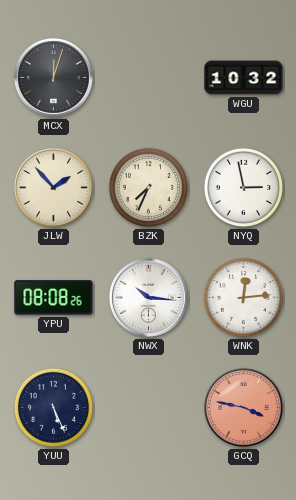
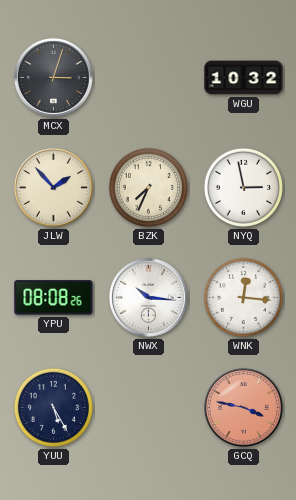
MCX: 12:03 -> 3:03 (53, 77)
WNK: 12:14 -> 12:16 (243, 297)
YUU: 5:26 -> 5:25 (53, 407)
